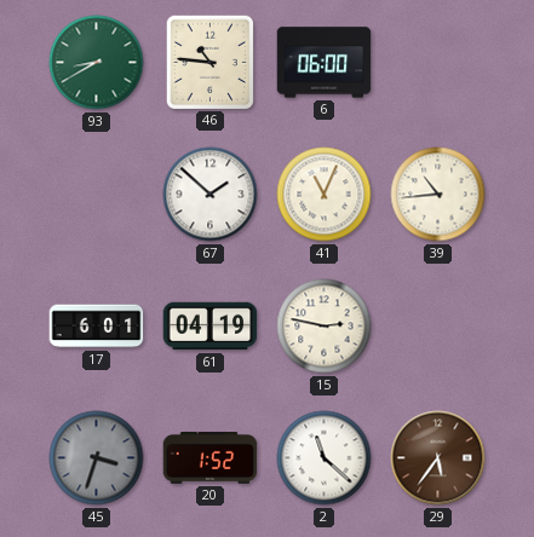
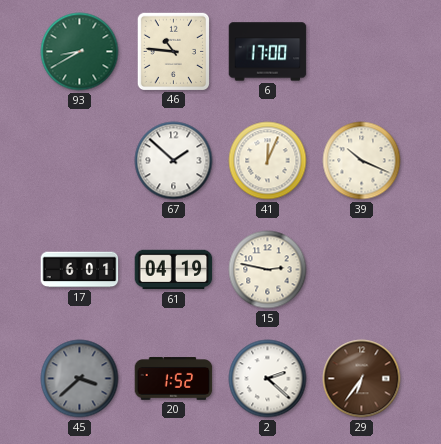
6: 06:00 -> 17:00 (268, 52)
41: 11:04 -> 12:04 (268, 161)
39: 10:44 -> 10:19 (362, 161)
45: 3:33 -> 3:38 (80, 379)
2: 11:22 -> 2:22 (268, 379)
29: 5:36 -> 6:36 (362, 379)
